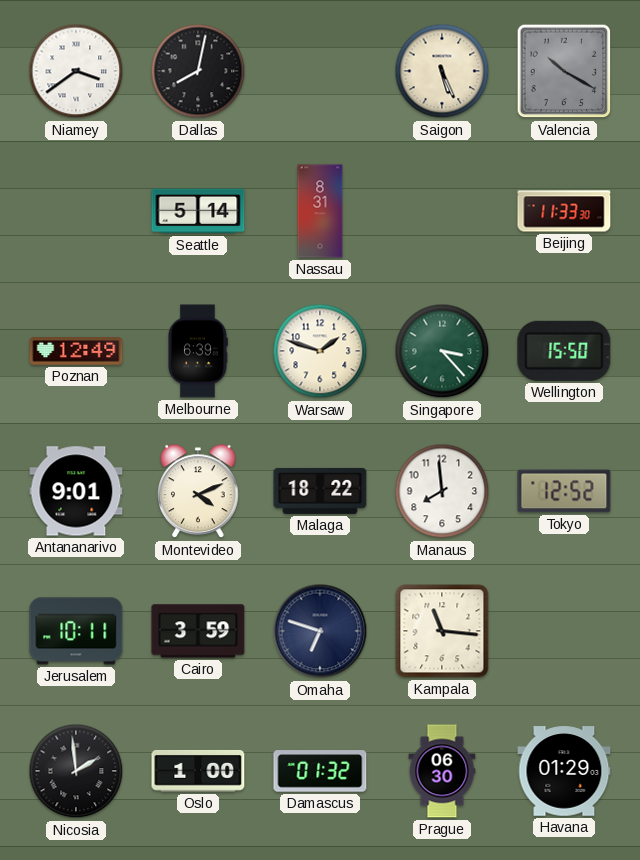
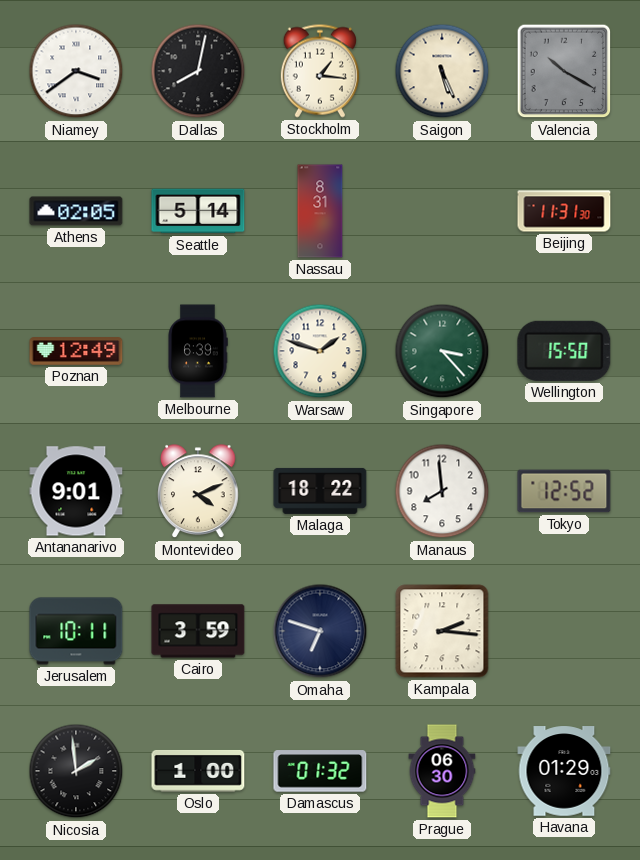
Stockholm: none -> 1:16 (320, 71)
Athens: none -> 02:05 (76, 211)
Beijing: 11:33 -> 11:31 (564, 211)
Kampala: 11:16 -> 2:16 (442, 631)
